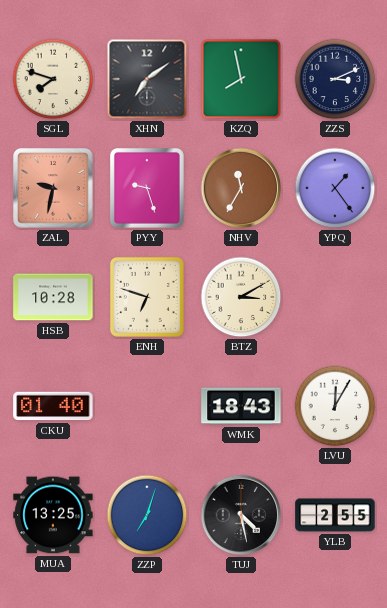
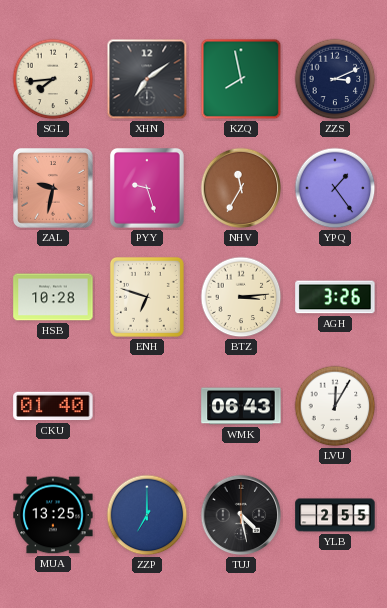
SGL: 7:48 -> 7:44 (53, 79)
BTZ: 3:10 -> 3:14 (241, 297)
AGH: none -> 3:26 (335, 297)
WMK: 18:43 -> 06:43 (241, 406)
ZZP: 7:03 -> 7:00 (147, 515)
